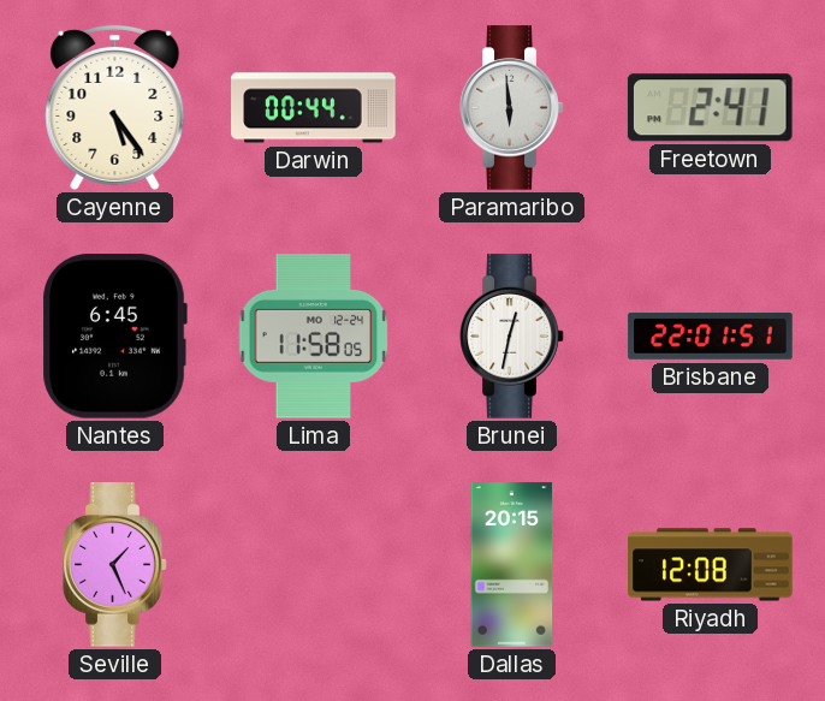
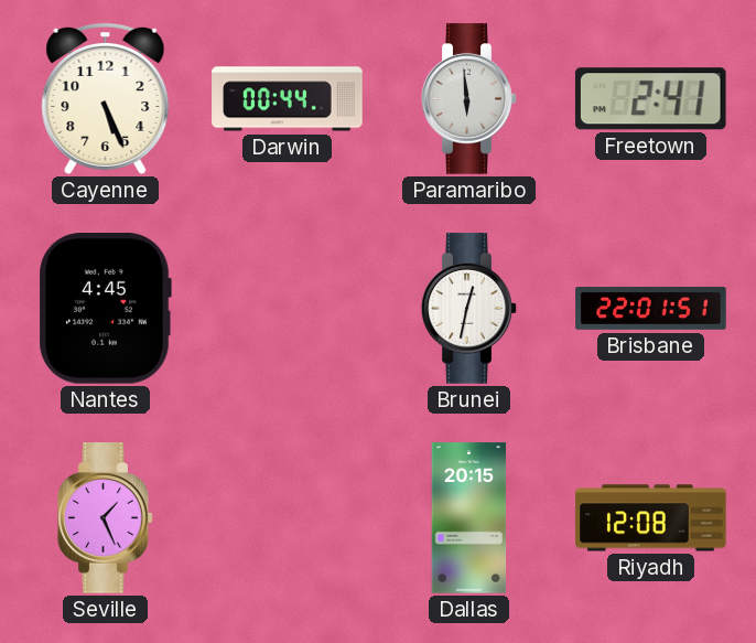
Cayenne: 5:24 -> 5:26 (106, 98)
Nantes: 6:45 -> 4:45 (105, 309)
Lima: 11:58 -> none (314, 337)
